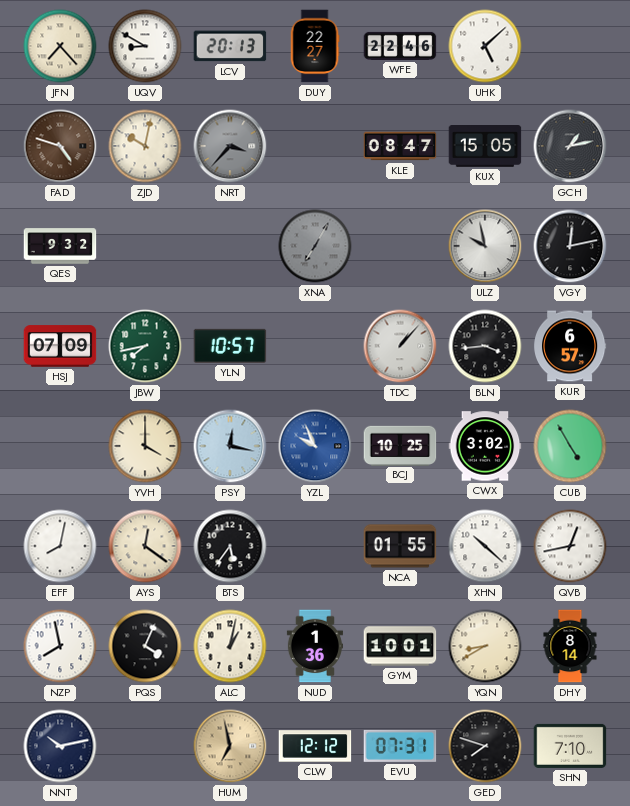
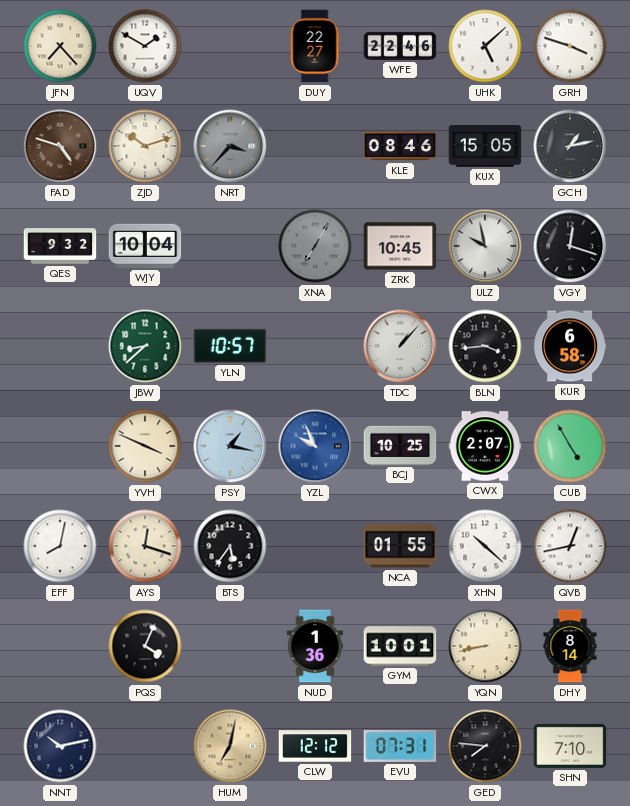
UQV: 8:50 -> 1:50 (145, 46)
LCV: 20:13 -> none (230, 46)
GRH: none -> 3:48 (570, 46)
ZJD: 10:02 -> 10:12 (145, 146)
KLE: 08:47 -> 08:46 (400, 146)
WJY: none -> 10:04 (145, 246)
ZRK: none -> 10:45 (400, 246)
VGY: 12:13 -> 12:18 (570, 246)
HSJ: 07:09 -> none (60, 346)
JBW: 7:43 -> 8:38 (145, 346)
KUR: 6:57 -> 6:58 (570, 346)
YVH: 4:00 -> 3:49 (145, 446)
PSY: 12:17 -> 1:17 (230, 446)
CWX: 3:02 -> 2:07 (485, 446)
AYS: 12:21 -> 12:18 (145, 546)
NZP: 7:58 -> none (60, 646)
ALC: 1:02 -> none (230, 646)
YQN: 8:40 -> 8:43 (485, 646)
HUM: 6:58 -> 7:02 (230, 746)
GED: 7:48 -> 7:46 (485, 746)
